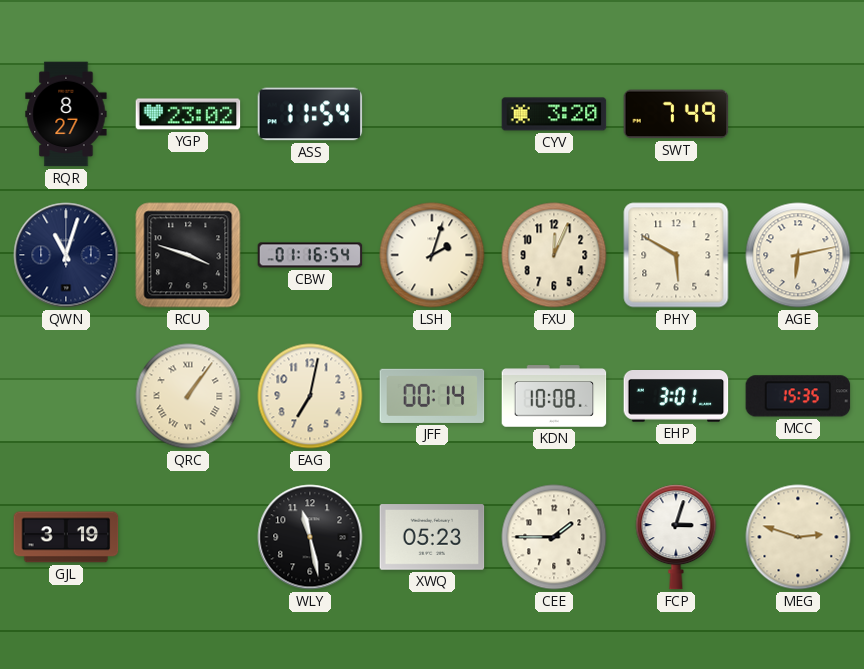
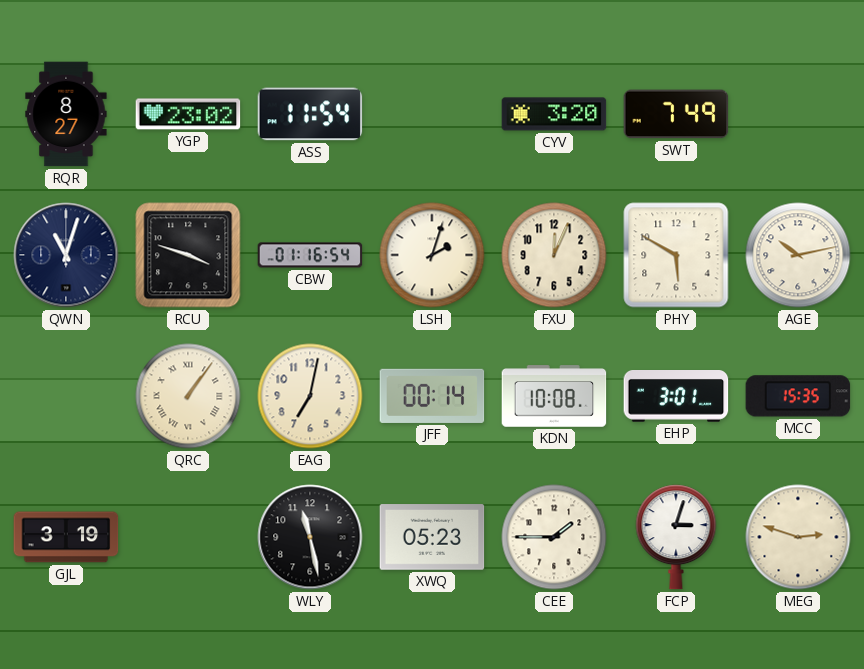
AGE: 6:13 -> 10:13 (798, 255)
